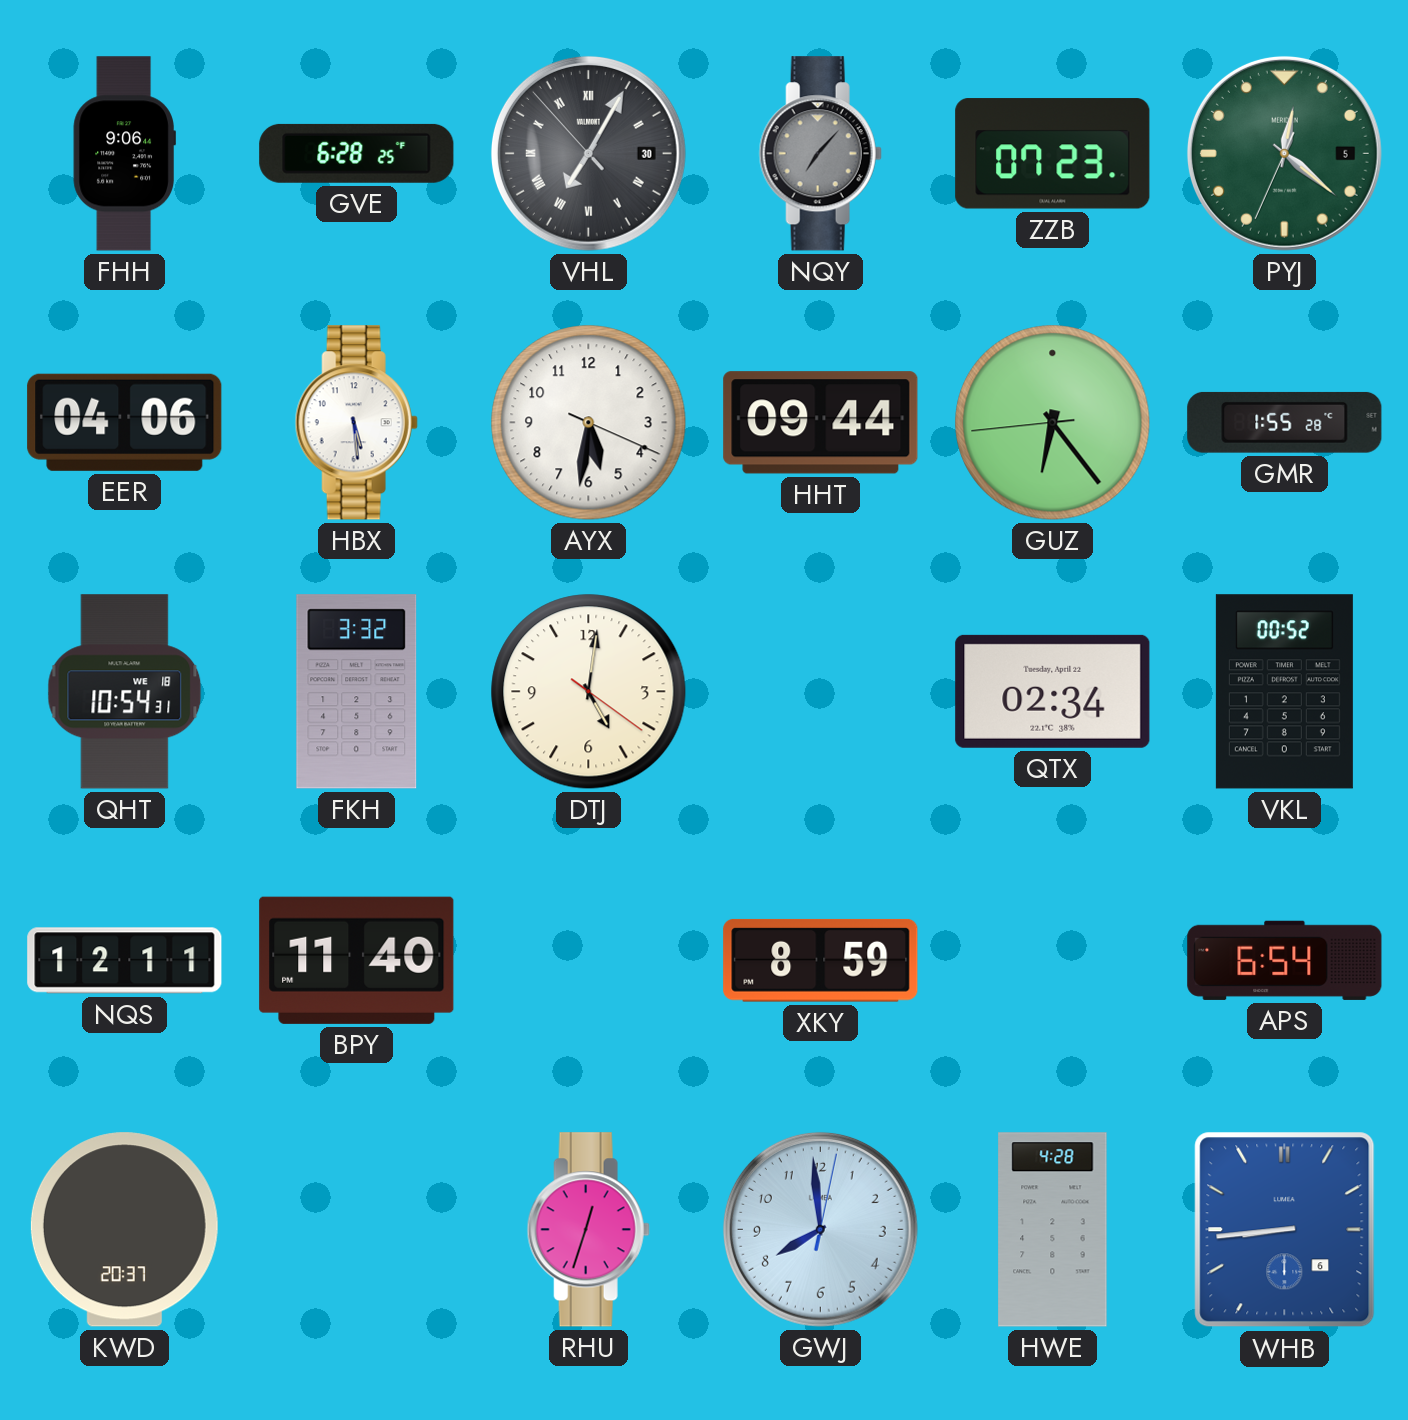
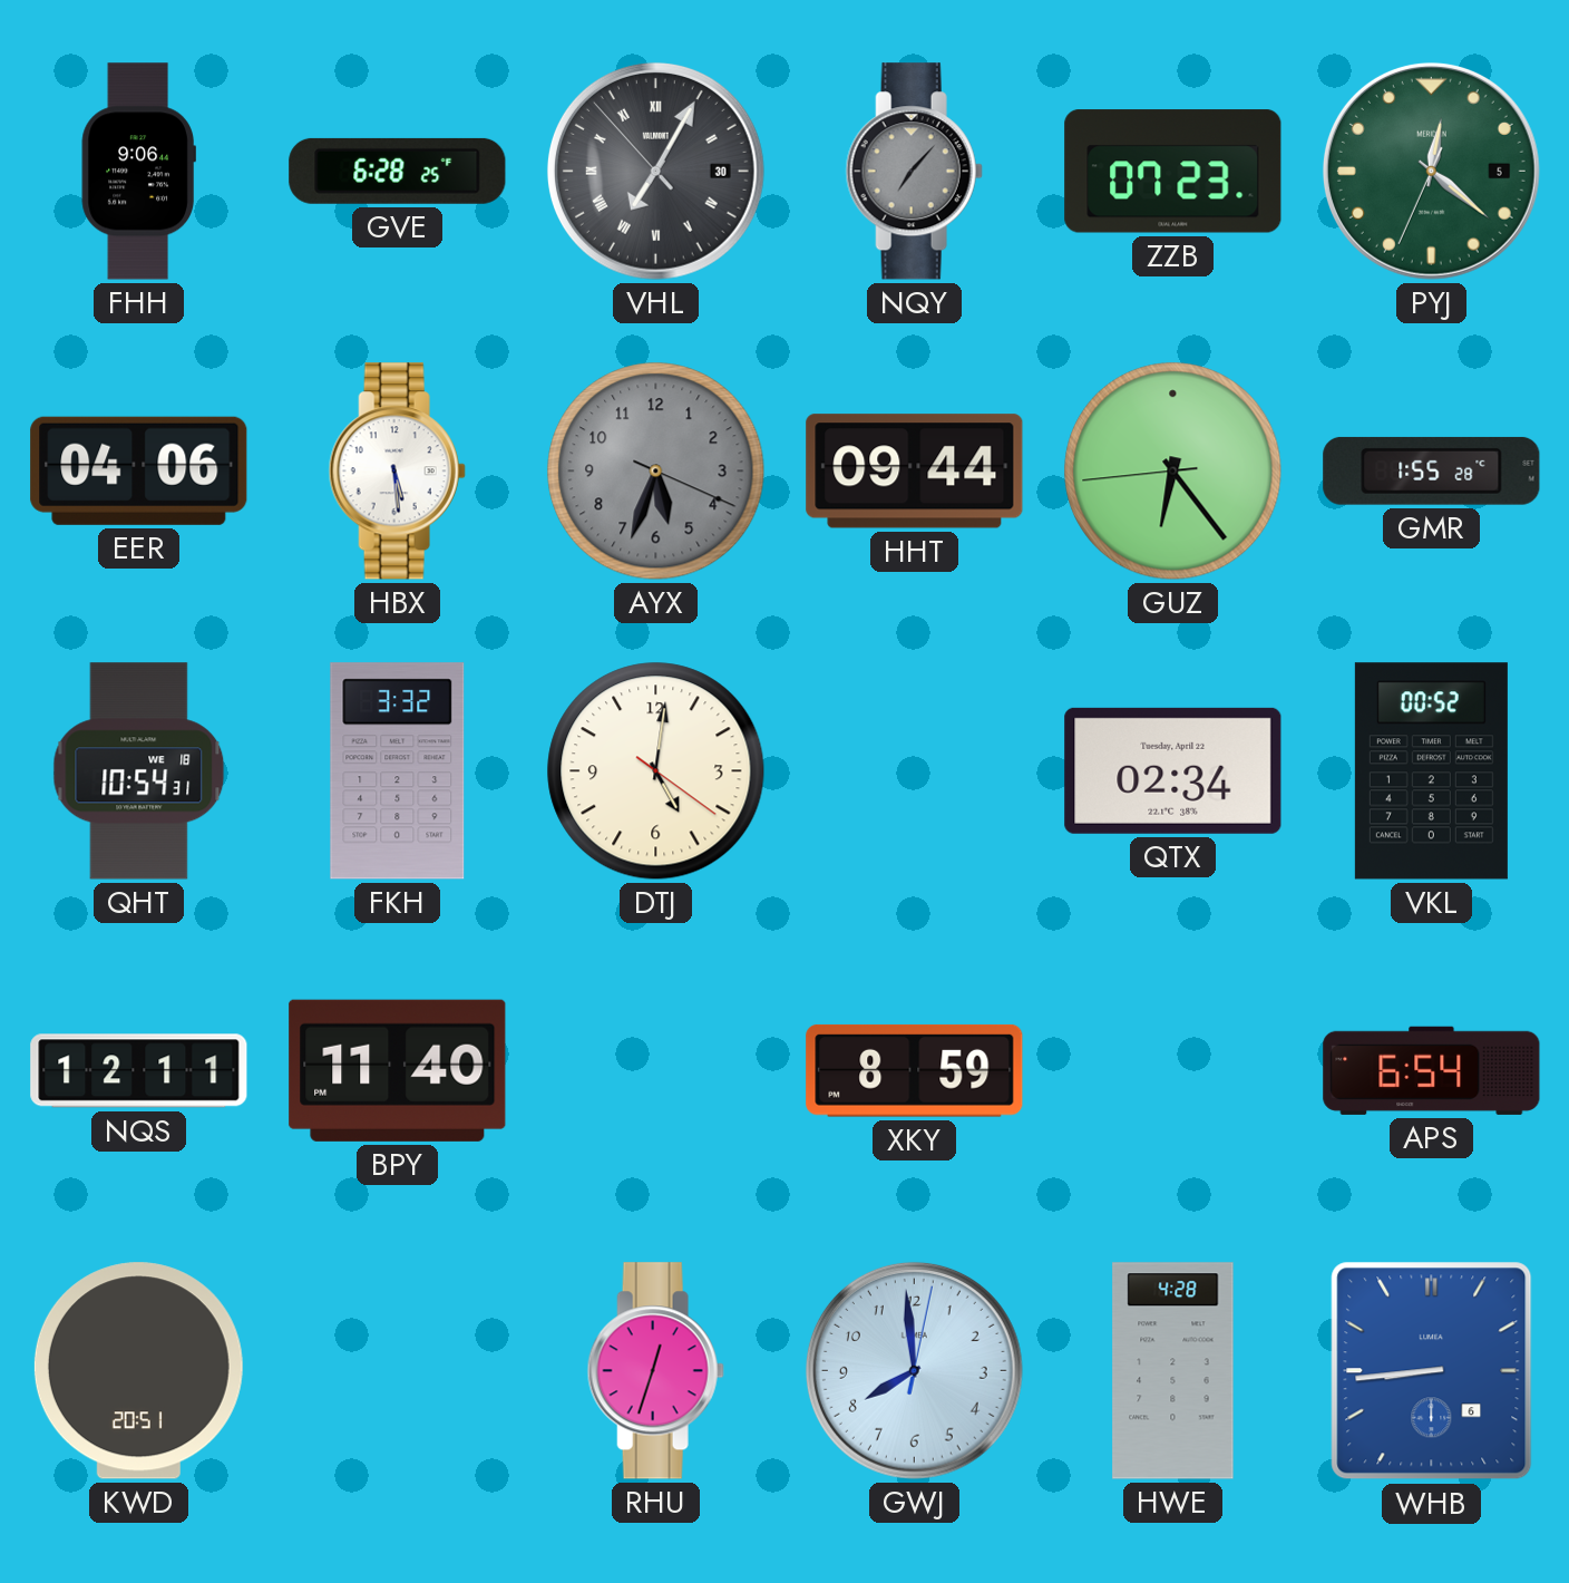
AYX: 5:31 -> 5:33 (656, 472)
AYX dial: white -> grey (656, 472)
KWD: 20:37 -> 20:51 (138, 1371)
